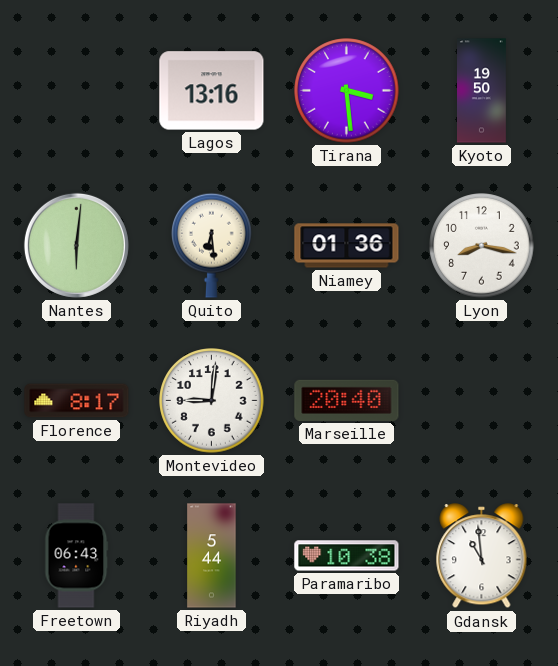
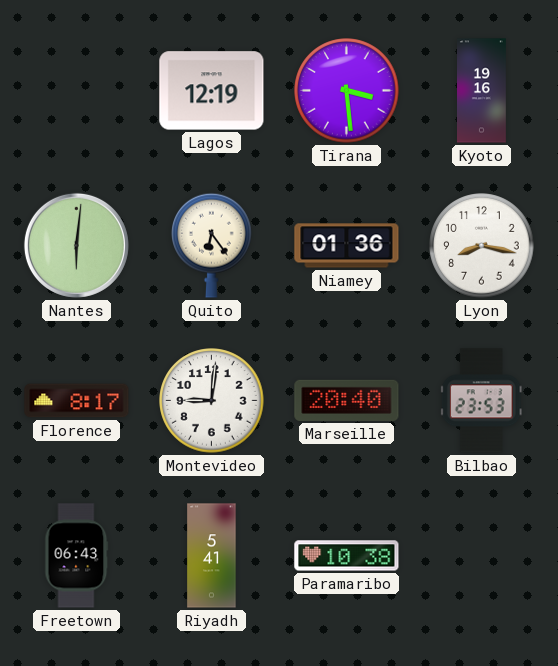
Lagos: 13:16 -> 12:19 (212, 91)
Kyoto: 19:50 -> 19:16 (482, 91)
Quito: 6:29 -> 6:24 (212, 245)
Bilbao: none -> 23:53 (481, 401)
Riyadh: 5:44 -> 5:41 (212, 556)
Gdansk: 10:59 -> none (482, 556)
